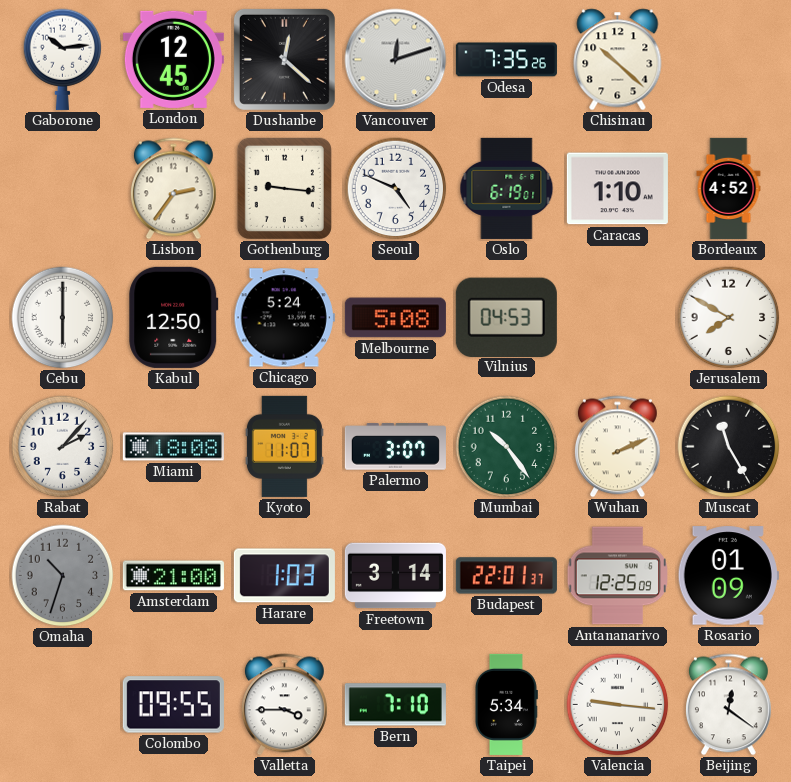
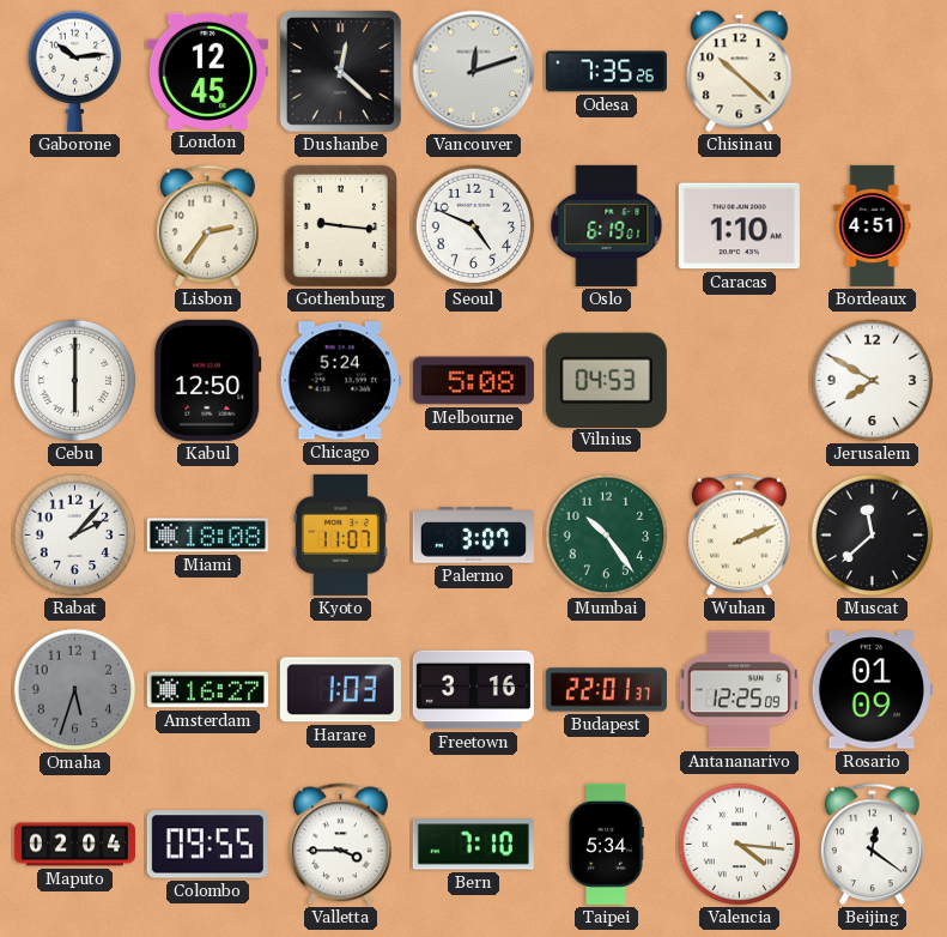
Bordeaux: 4:52 -> 4:51 (873, 225)
Muscat: 11:25 -> 11:38 (873, 536)
Omaha: 10:33 -> 5:33 (75, 690)
Amsterdam: 21:00 -> 16:27 (207, 690)
Freetown: 3:14 -> 3:16 (473, 690)
Maputo: none -> 02:04 (74, 845)
Valencia: 9:16 -> 4:16 (740, 845)
